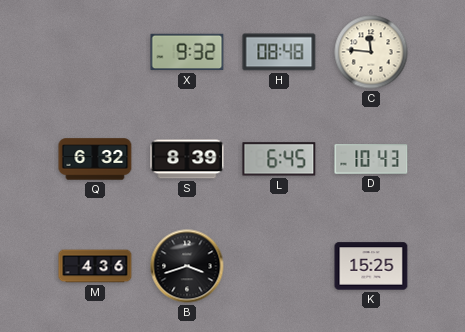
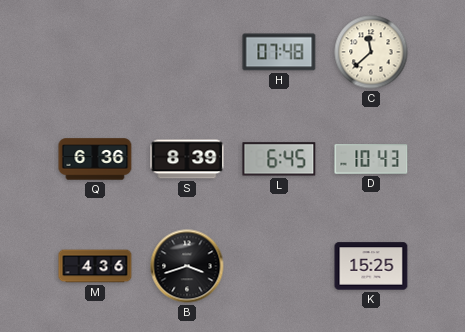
X: 9:32 -> none (187, 52)
H: 08:48 -> 07:48 (279, 52)
C: 11:46 -> 11:38 (371, 52)
Q: 6:32 -> 6:36 (95, 159)
